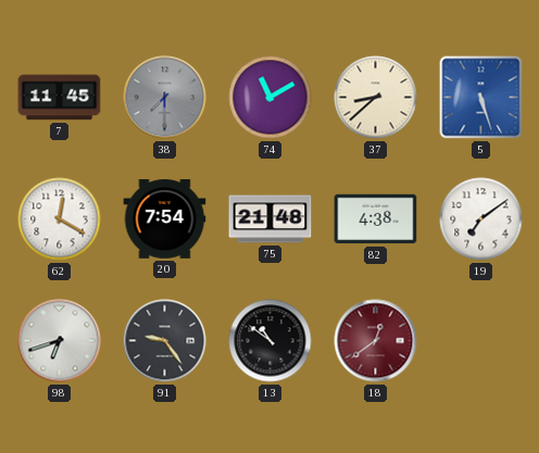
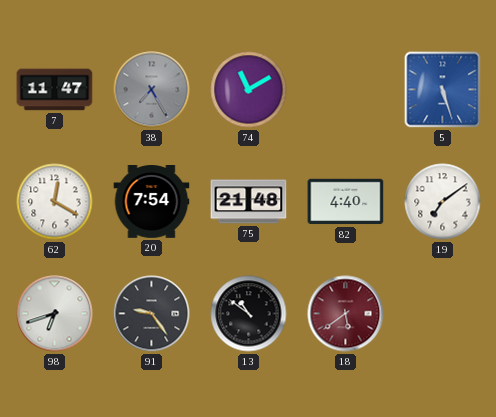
7: 11:45 -> 11:47 (55, 90)
38: 7:30 -> 7:25 (152, 90)
37: 8:38 -> none (376, 98)
82: 4:38 -> 4:40 (346, 202)
18: 12:39 -> 5:39 (346, 314)
